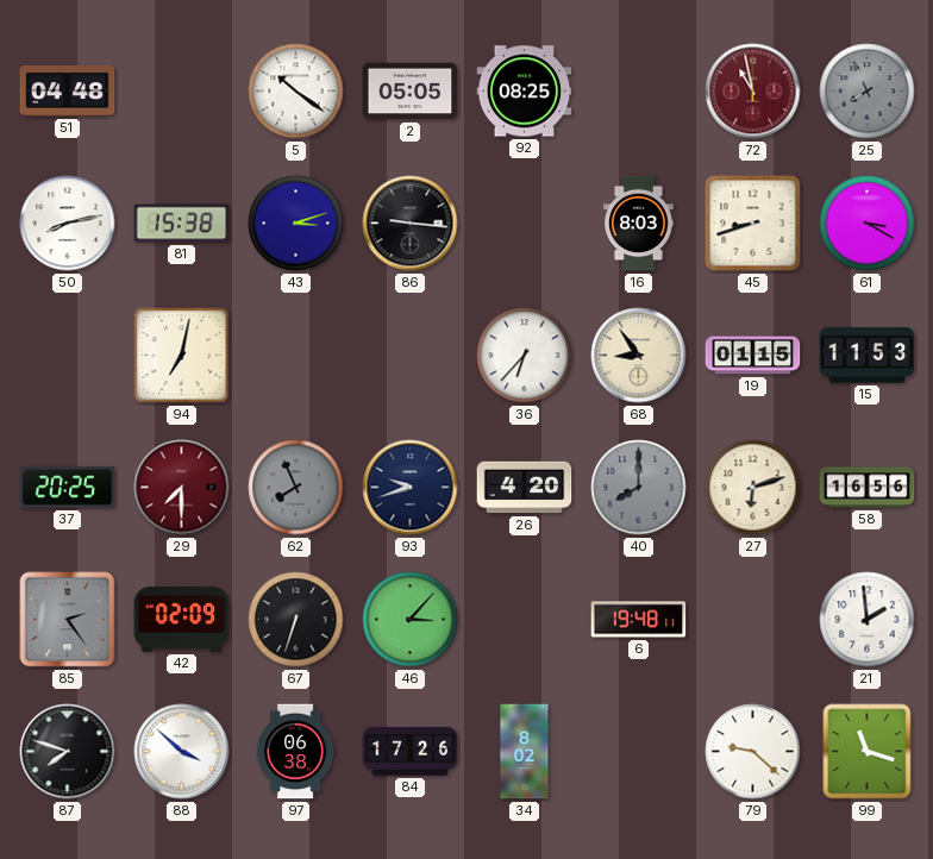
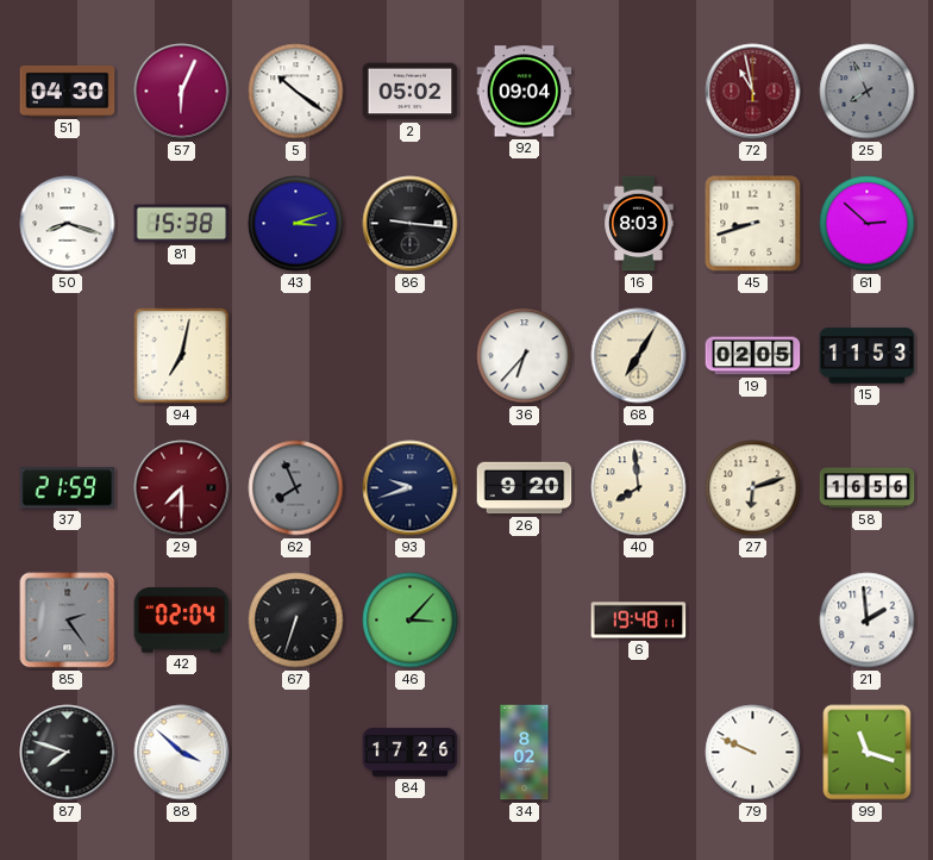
51: 04:48 -> 04:30 (68, 91)
57: none -> 6:04 (182, 92)
2: 05:05 -> 05:02 (411, 92)
92: 08:25 -> 09:04 (525, 92)
50: 8:13 -> 8:18 (68, 224)
61: 3:20 -> 2:52 (868, 224)
68: 8:54 -> 7:05 (639, 356)
19: 01:15 -> 02:05 (753, 356)
37: 20:25 -> 21:59 (68, 488)
26: 4:20 -> 9:20 (525, 488)
40: 8:00 -> 7:59 (639, 488)
40 dial: grey -> cream (639, 488)
42: 02:09 -> 02:04 (182, 621)
97: 06:38 -> none (295, 752)
79: 9:22 -> 9:49 (753, 753)
